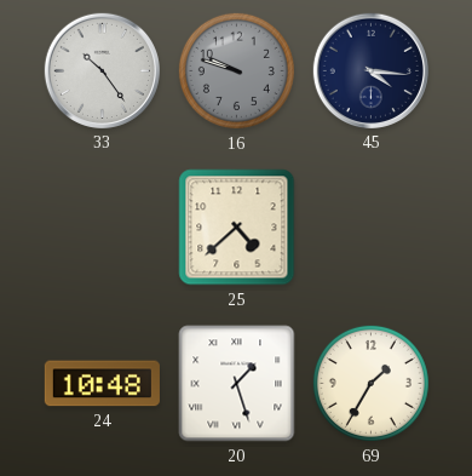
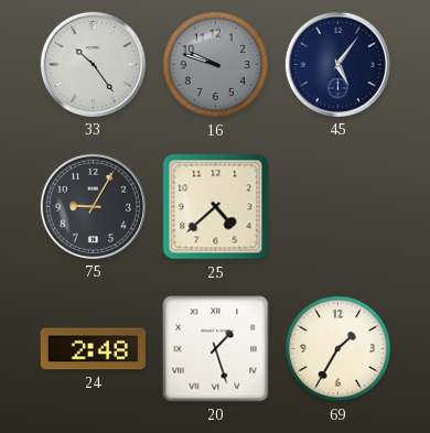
45: 4:16 -> 5:06 (337, 64)
75: none -> 9:05 (93, 206)
24: 10:48 -> 2:48 (93, 349)
